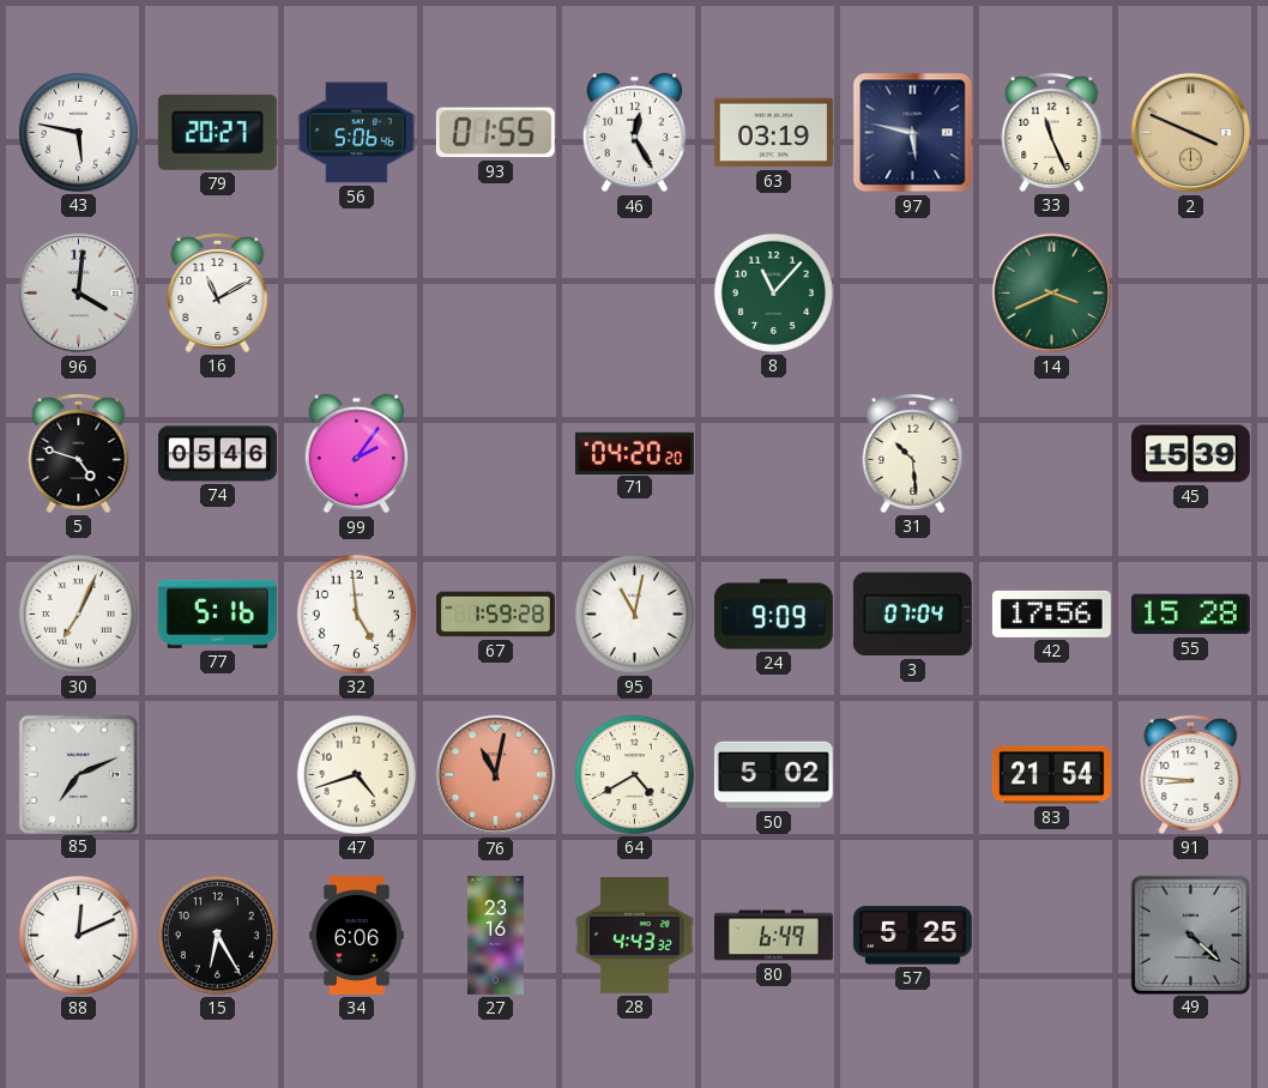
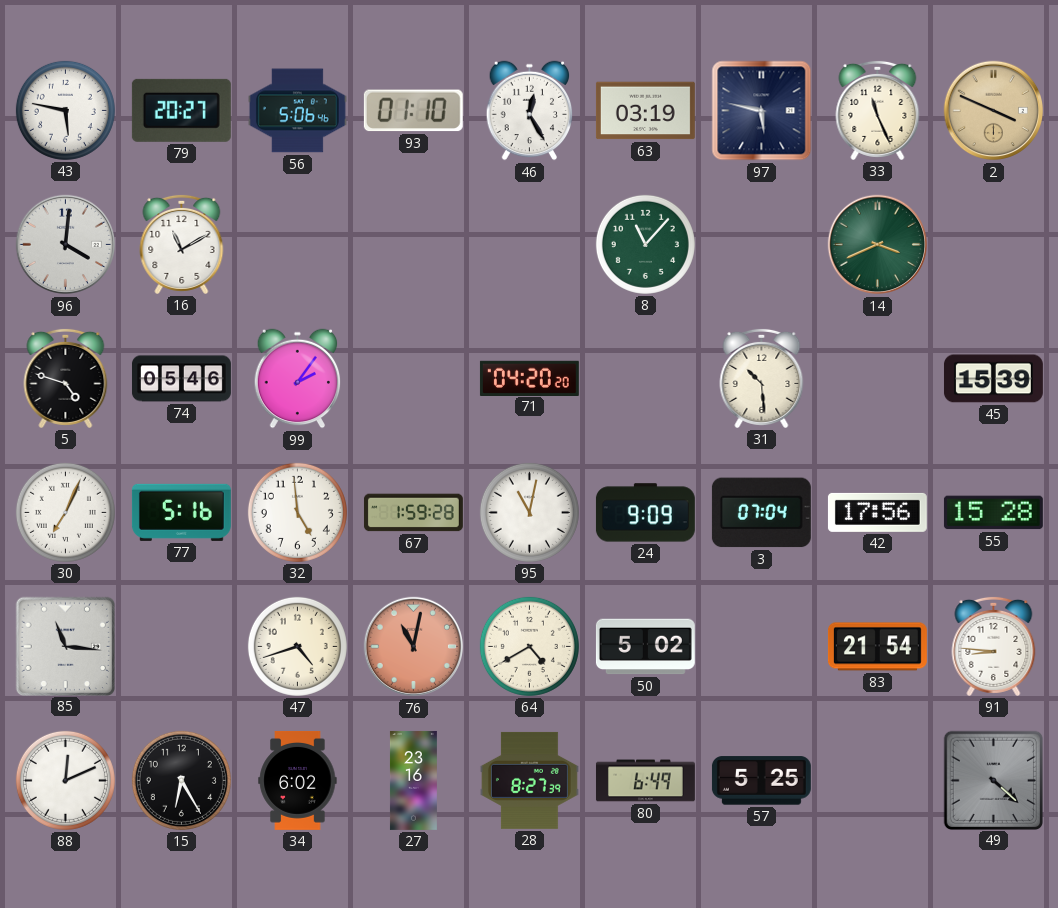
93: 01:55 -> 01:10 (413, 111)
85: 7:11 -> 11:16 (65, 646)
34: 6:06 -> 6:02 (298, 780)
28: 4:43 -> 8:27 (529, 780)
